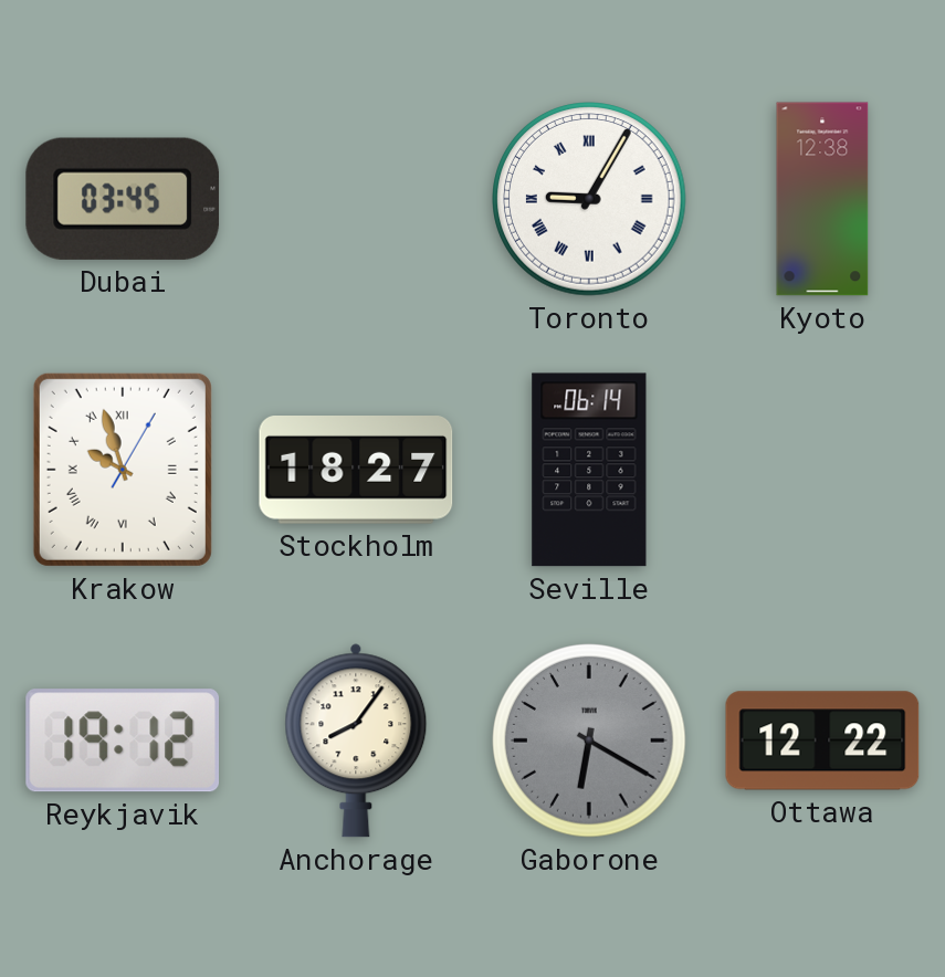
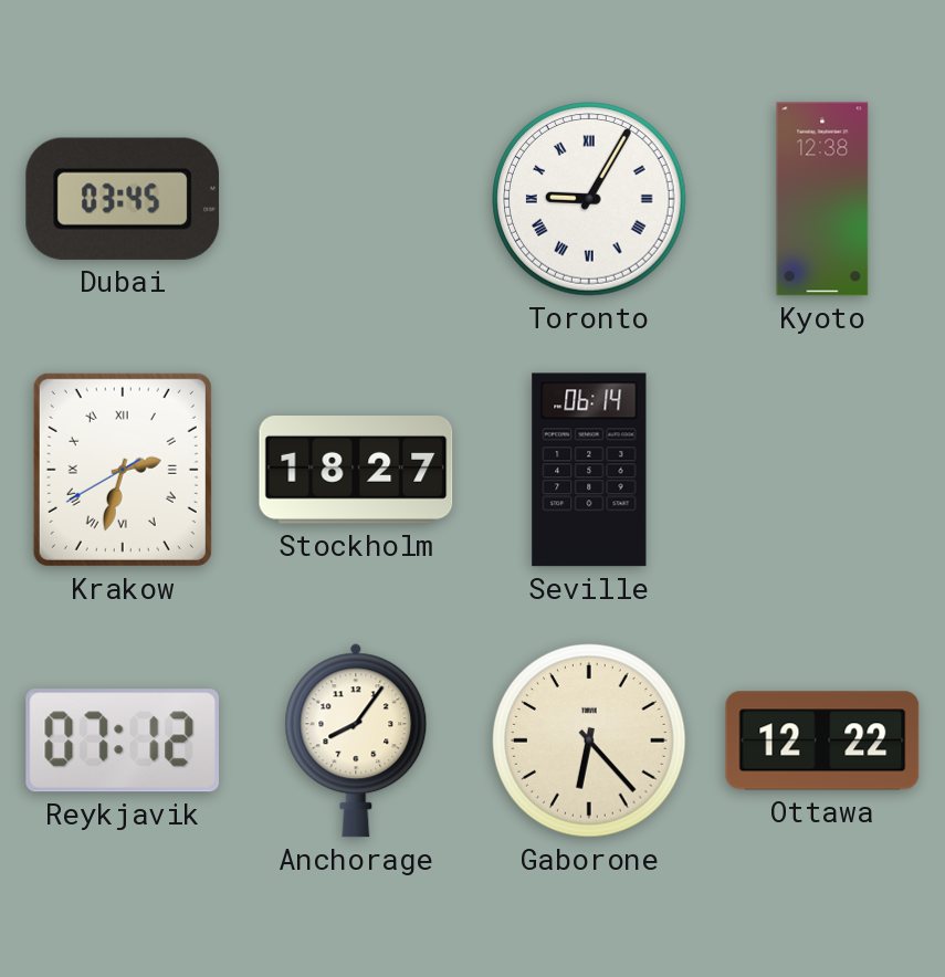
Krakow: 9:57 -> 2:32 (123, 470)
Reykjavik: 19:12 -> 07:12 (122, 740)
Gaborone: 6:20 -> 6:23 (589, 740)
Gaborone dial: grey -> cream (589, 740)
